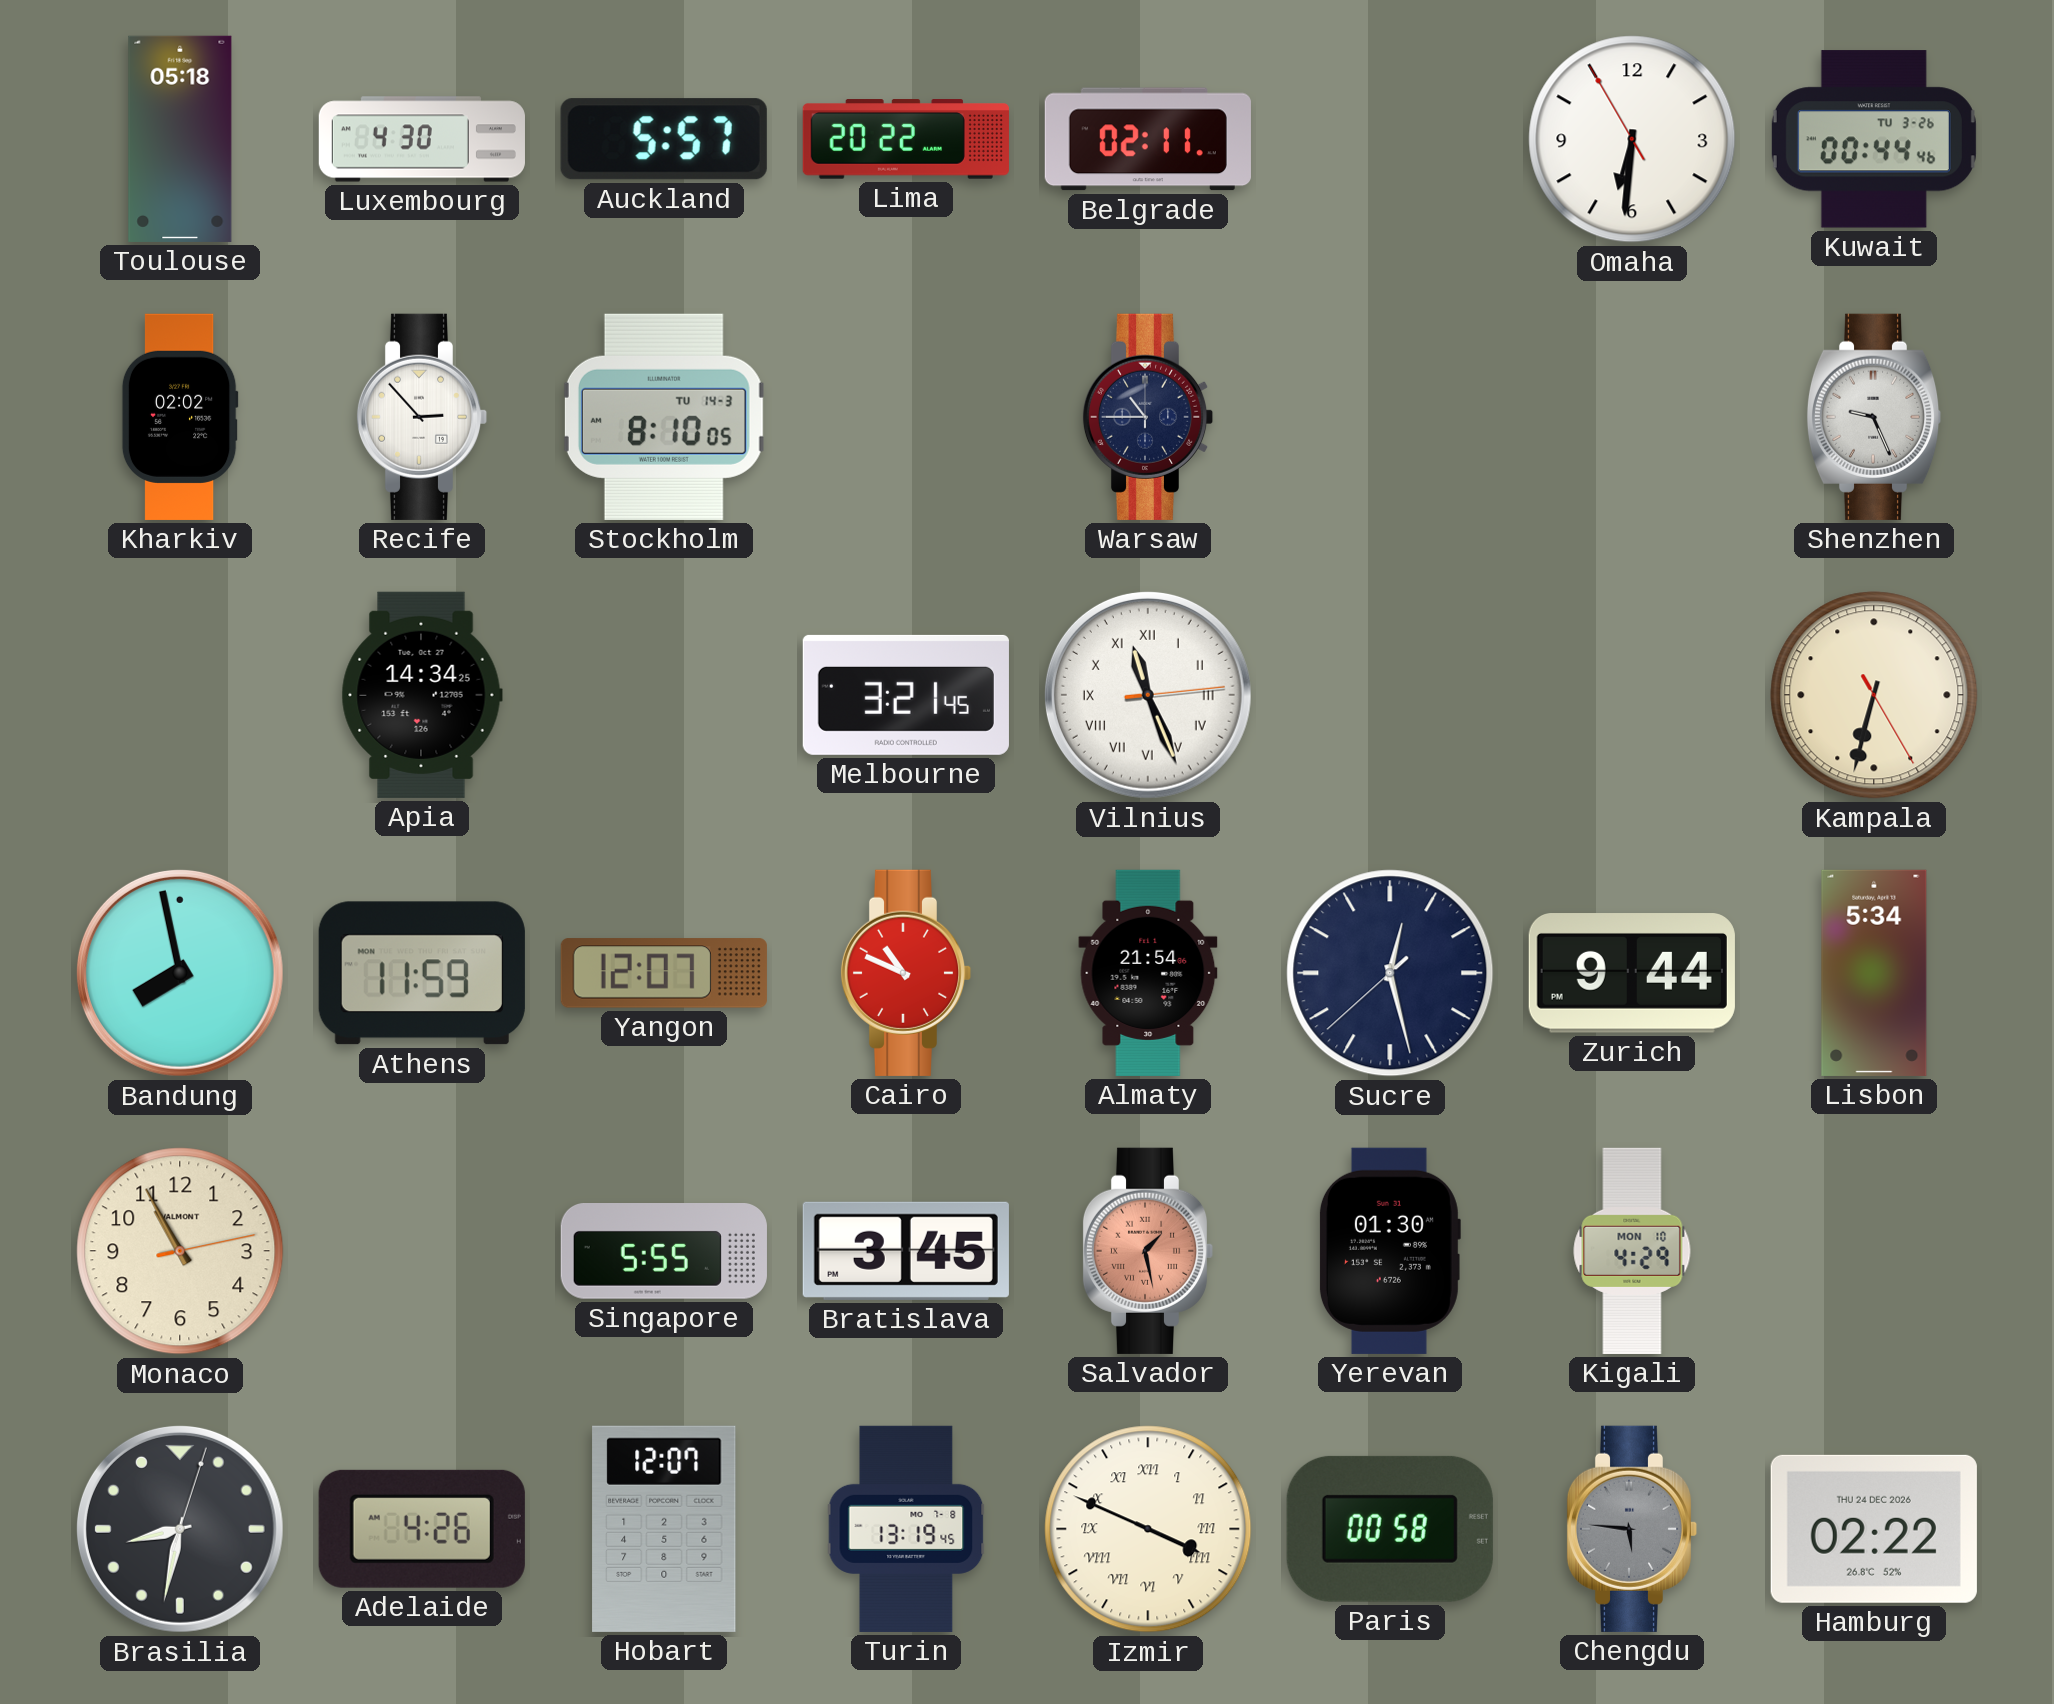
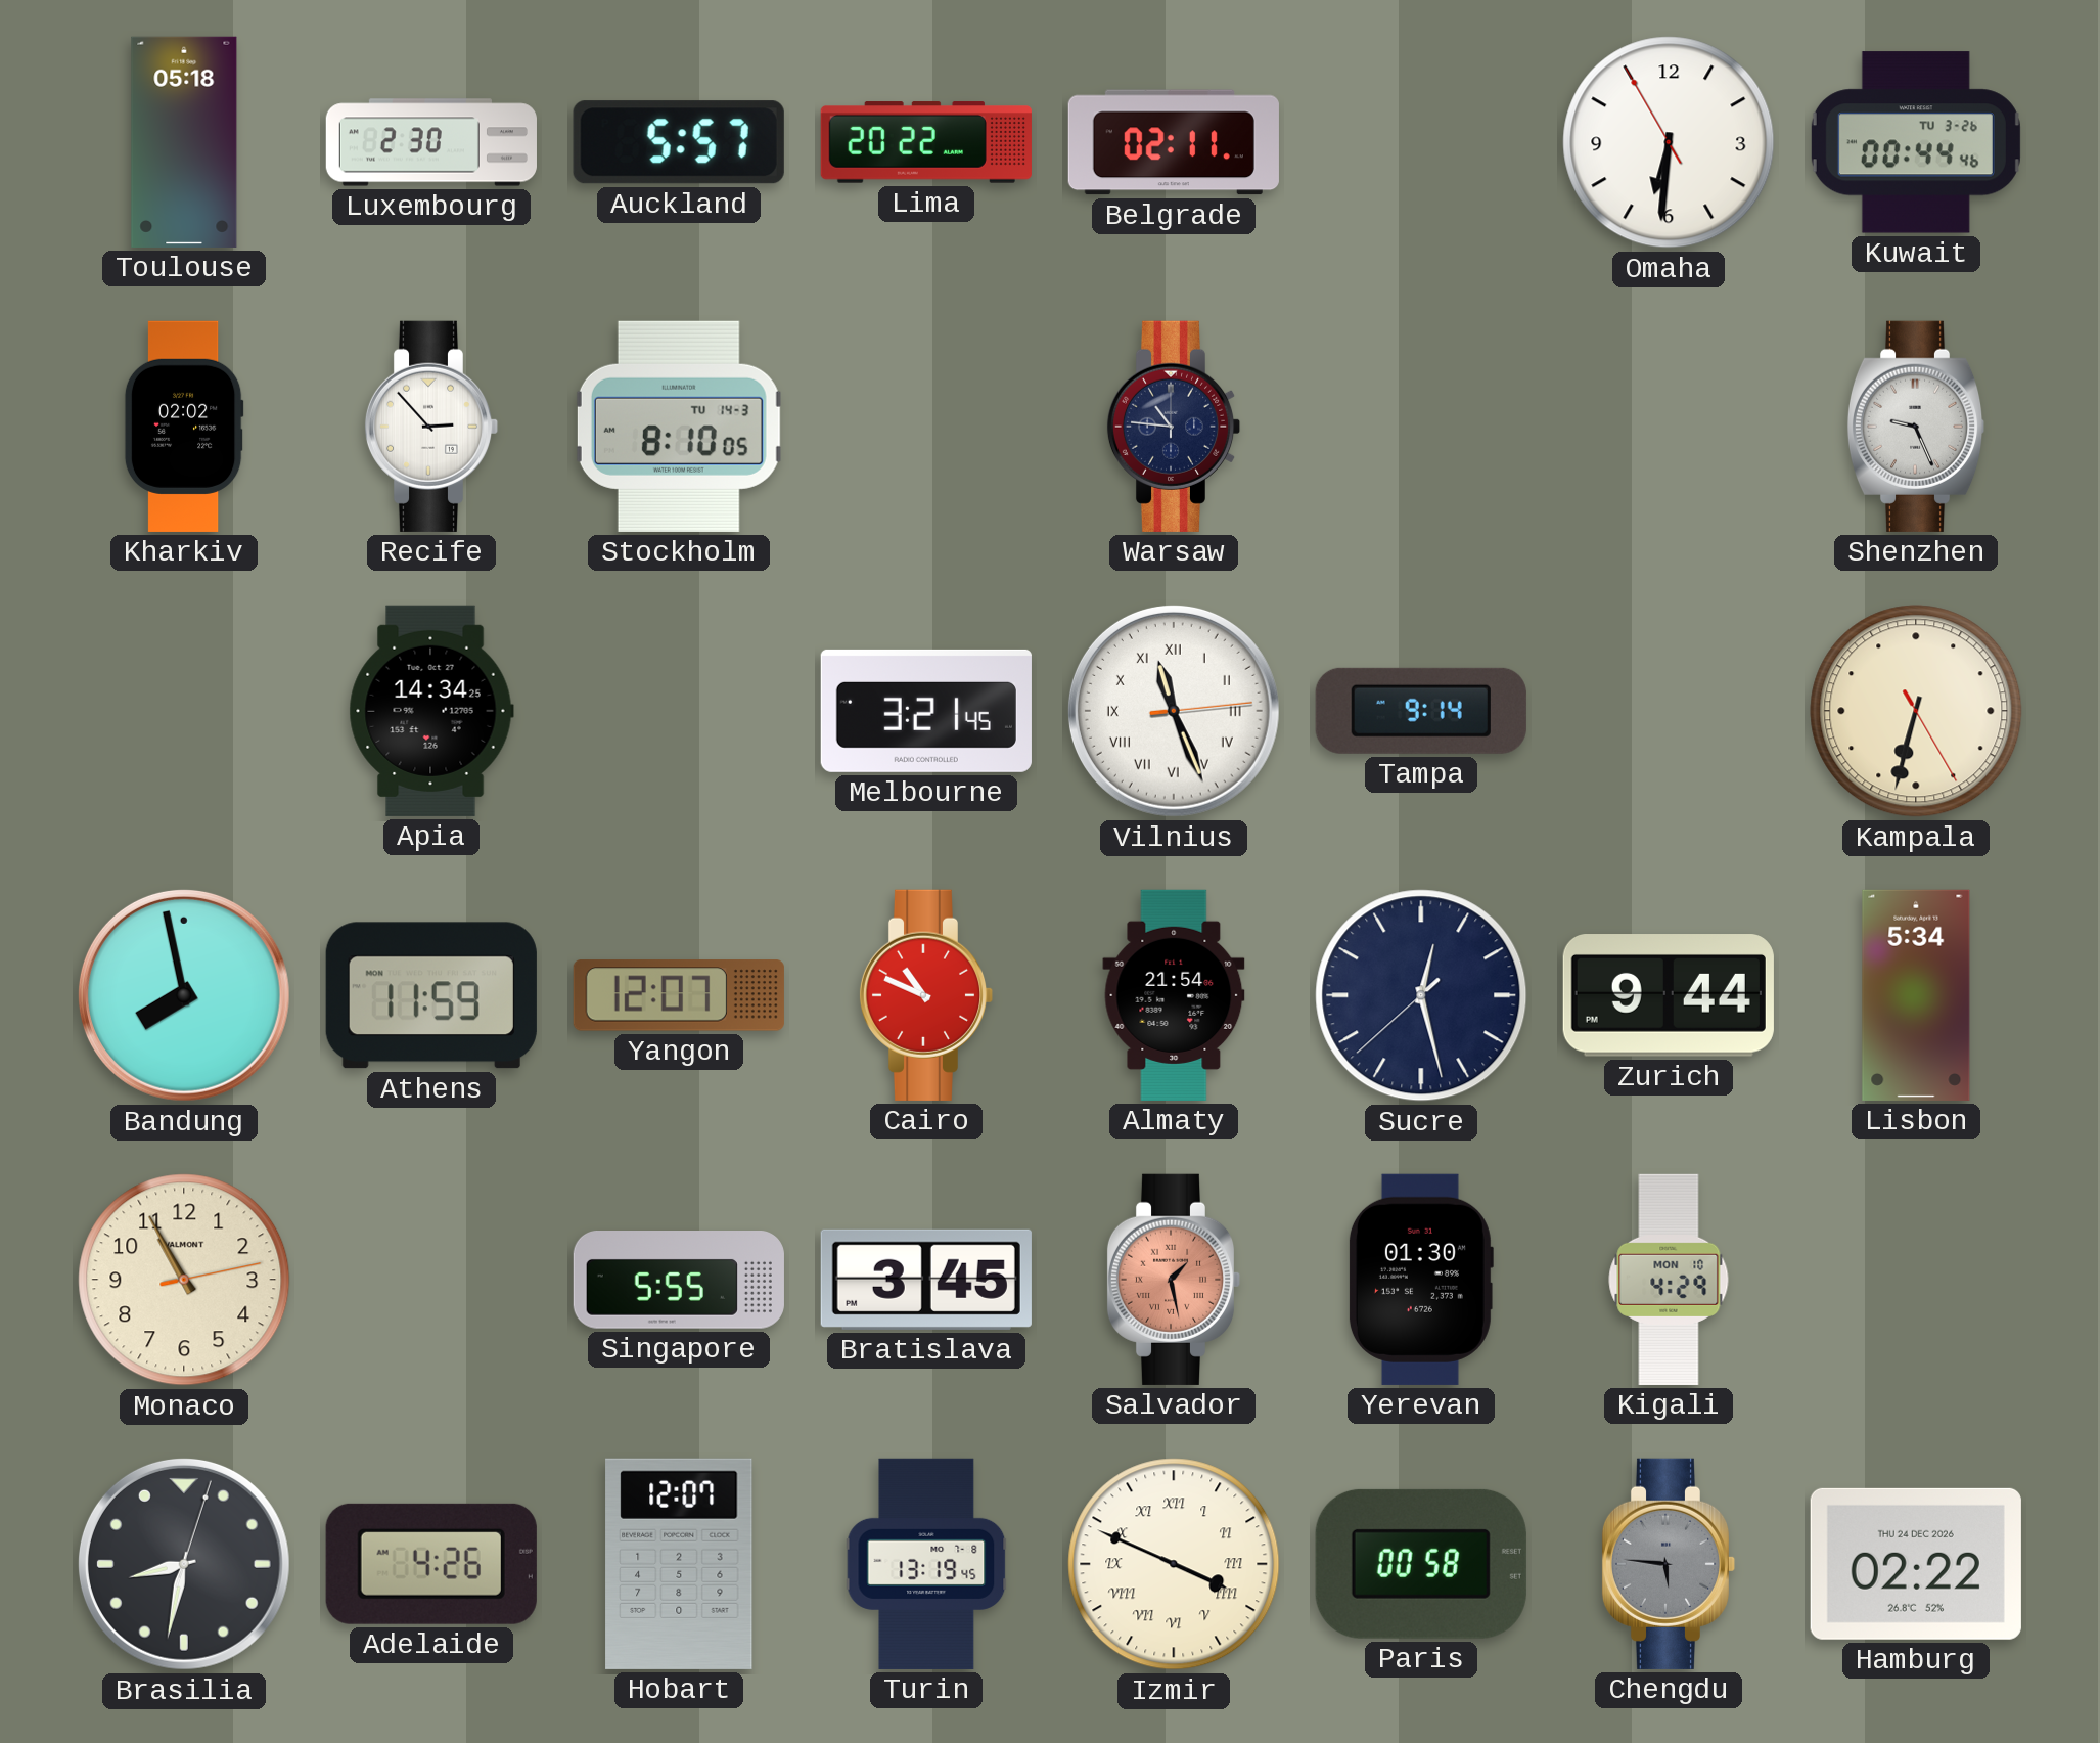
Luxembourg: 4:30 -> 2:30 (431, 142)
Warsaw: 10:45 -> 10:46 (1174, 427)
Tampa: none -> 9:14 (1421, 711)
